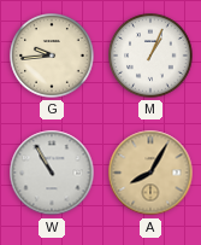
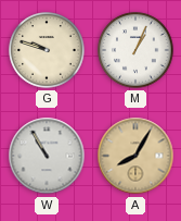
G: 9:44 -> 9:48 (47, 50)
